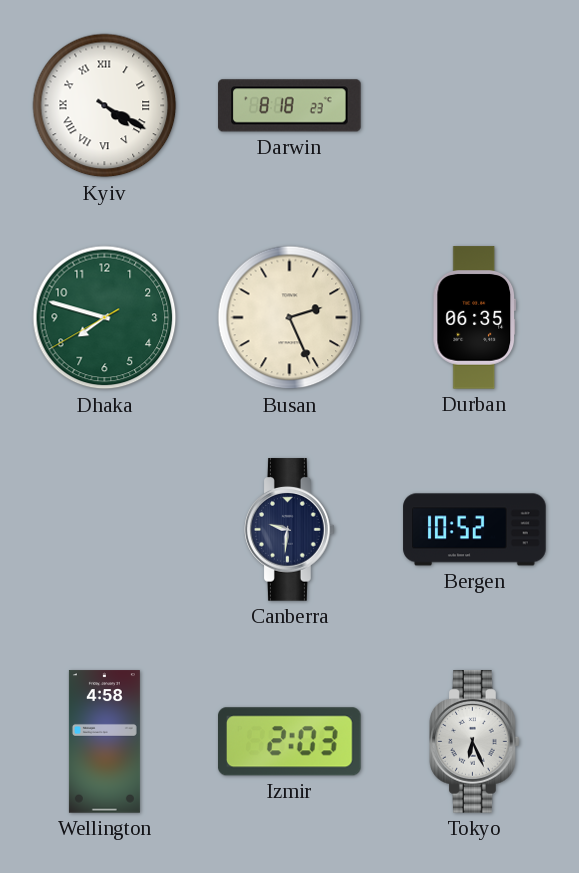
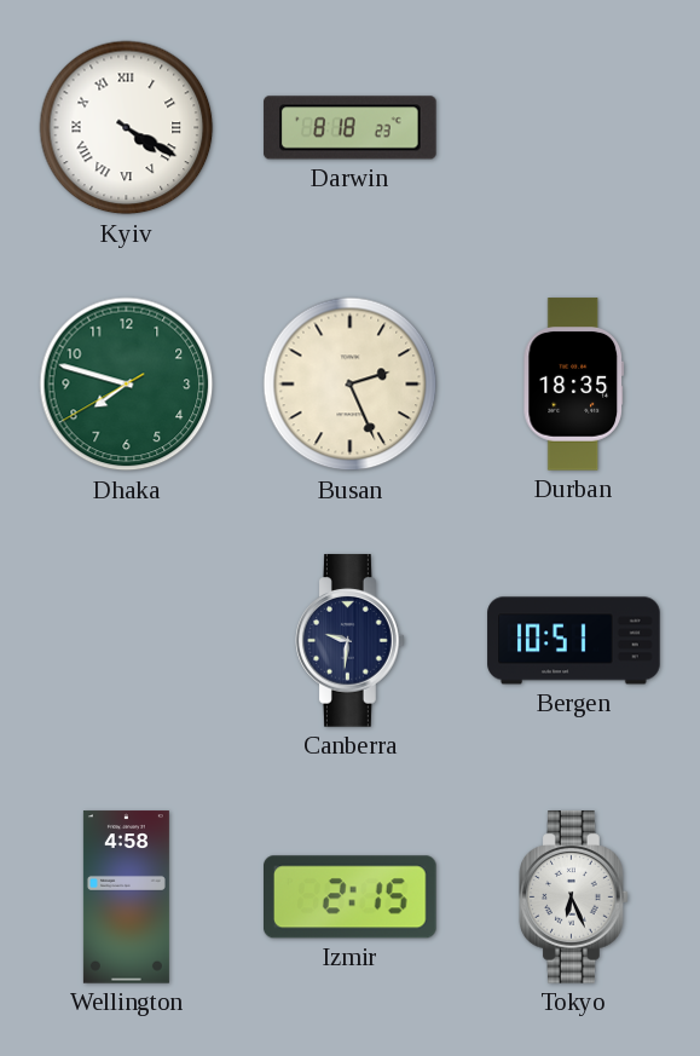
Durban: 06:35 -> 18:35 (574, 385)
Bergen: 10:52 -> 10:51 (574, 641)
Izmir: 2:03 -> 2:15 (351, 898)
